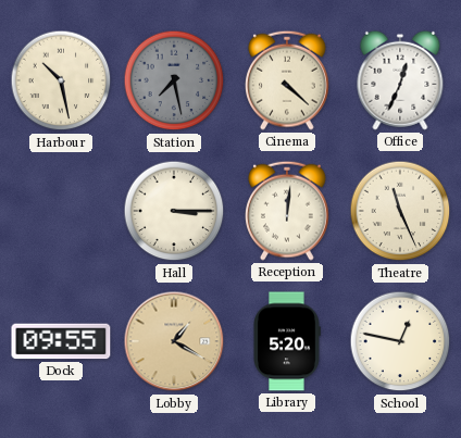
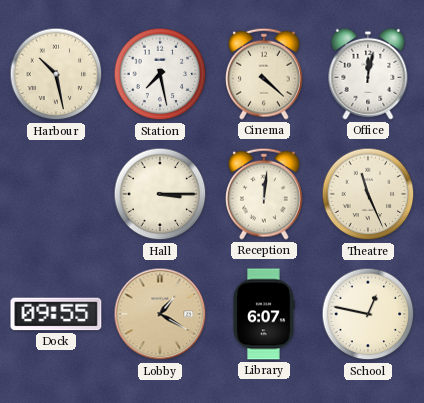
Station dial: grey -> white (160, 74)
Office: 12:34 -> 12:02 (368, 74)
Library: 5:20 -> 6:07 (264, 314)
